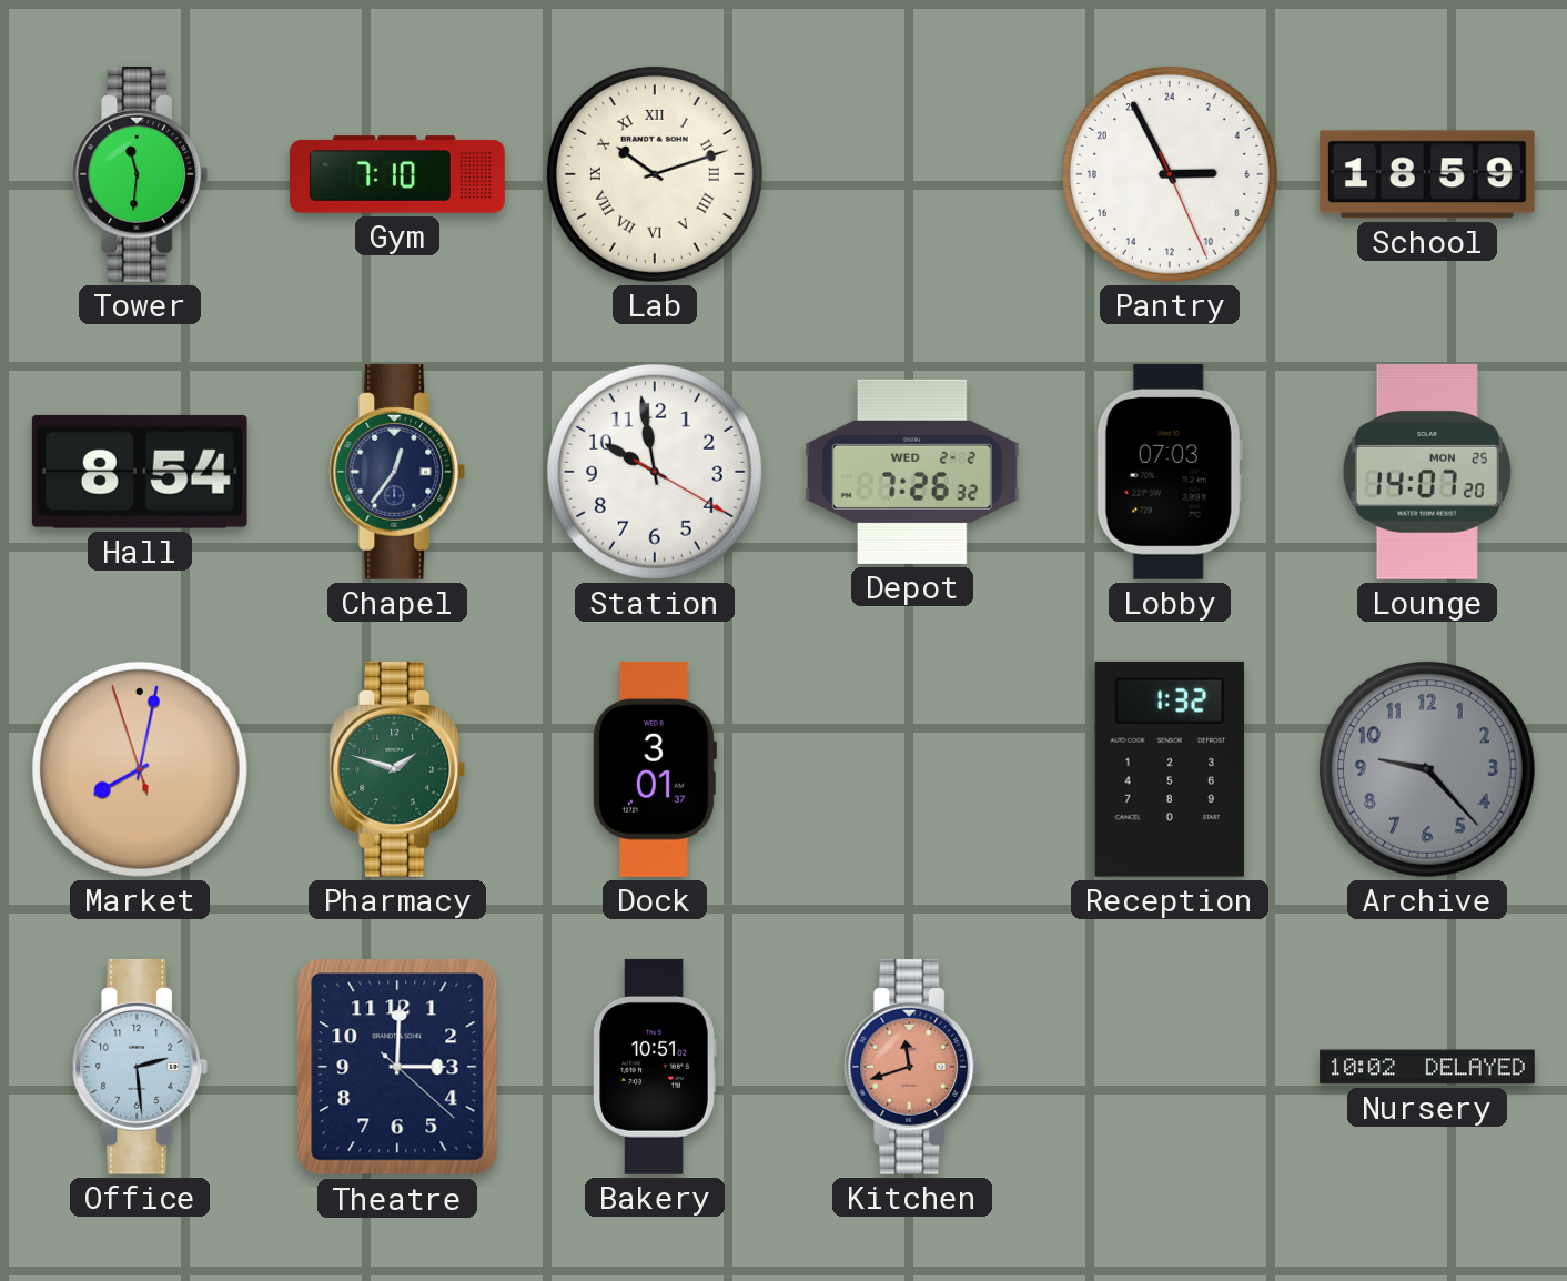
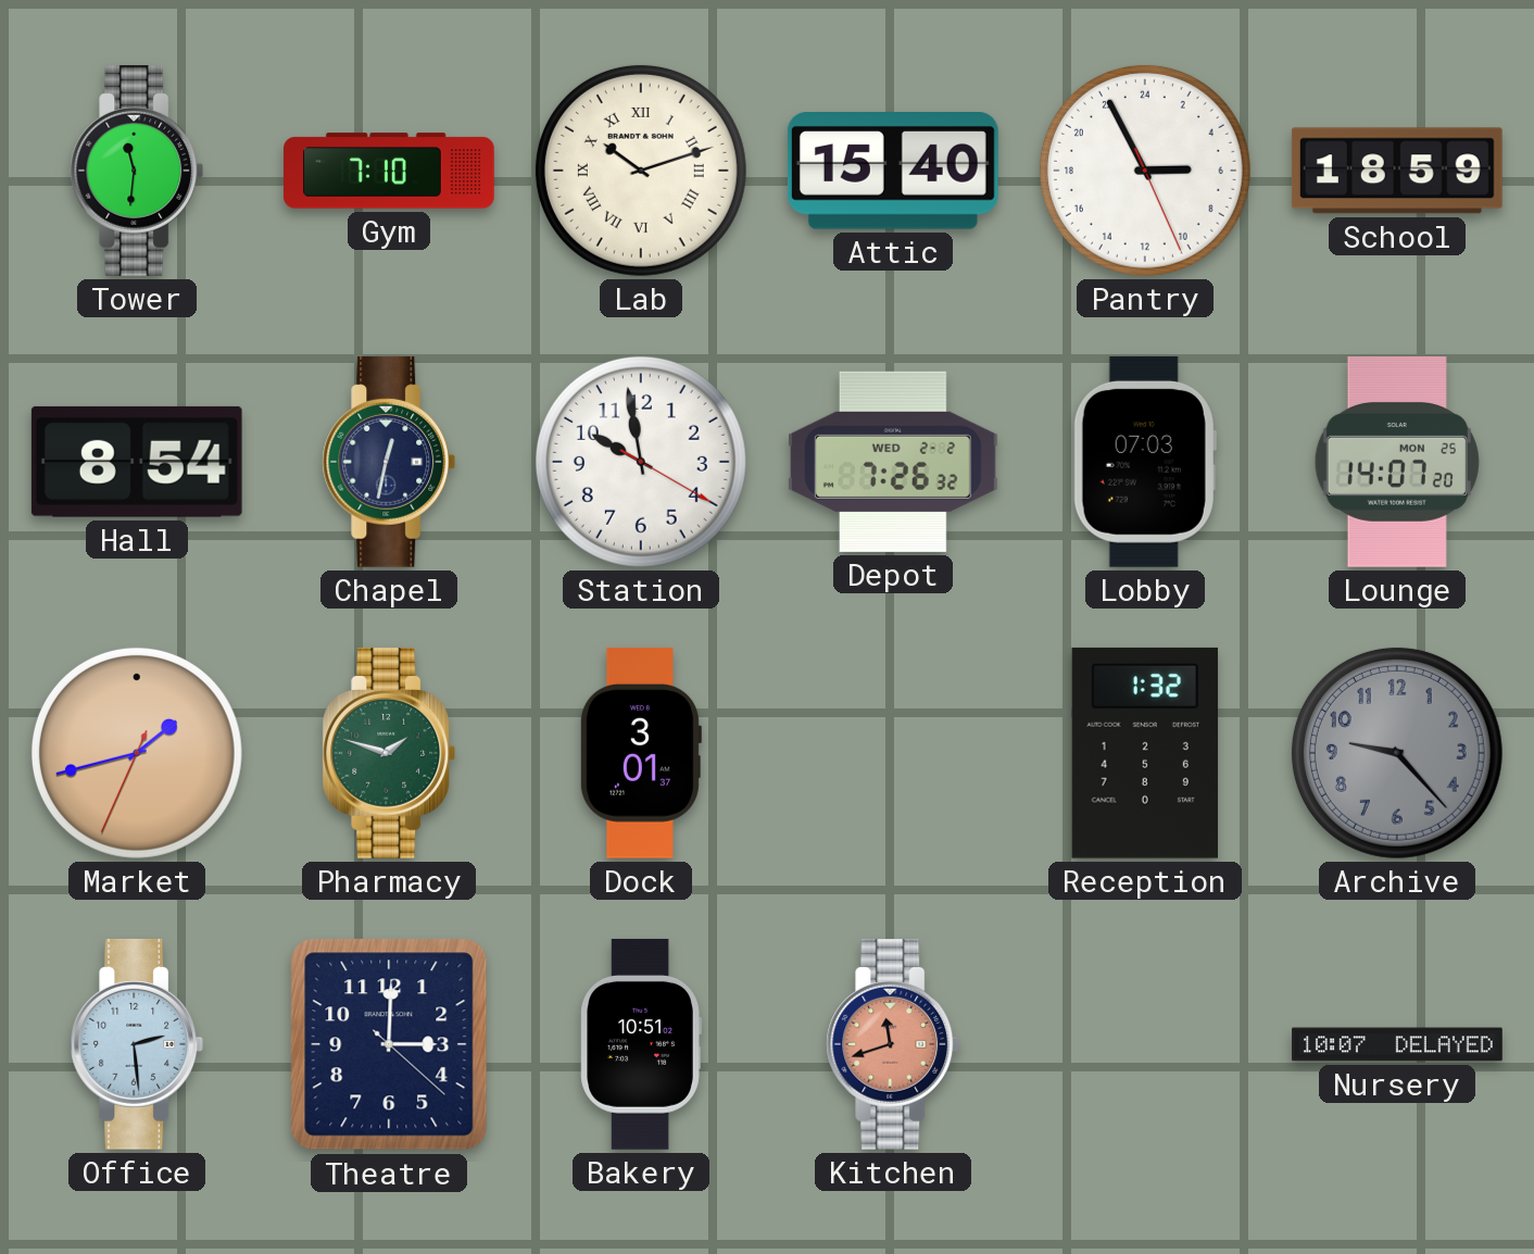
Attic: none -> 15:40 (893, 172)
Chapel: 12:36 -> 12:32 (389, 462)
Market: 8:01 -> 1:42 (137, 753)
Nursery: 10:02 -> 10:07 (1397, 1044)
